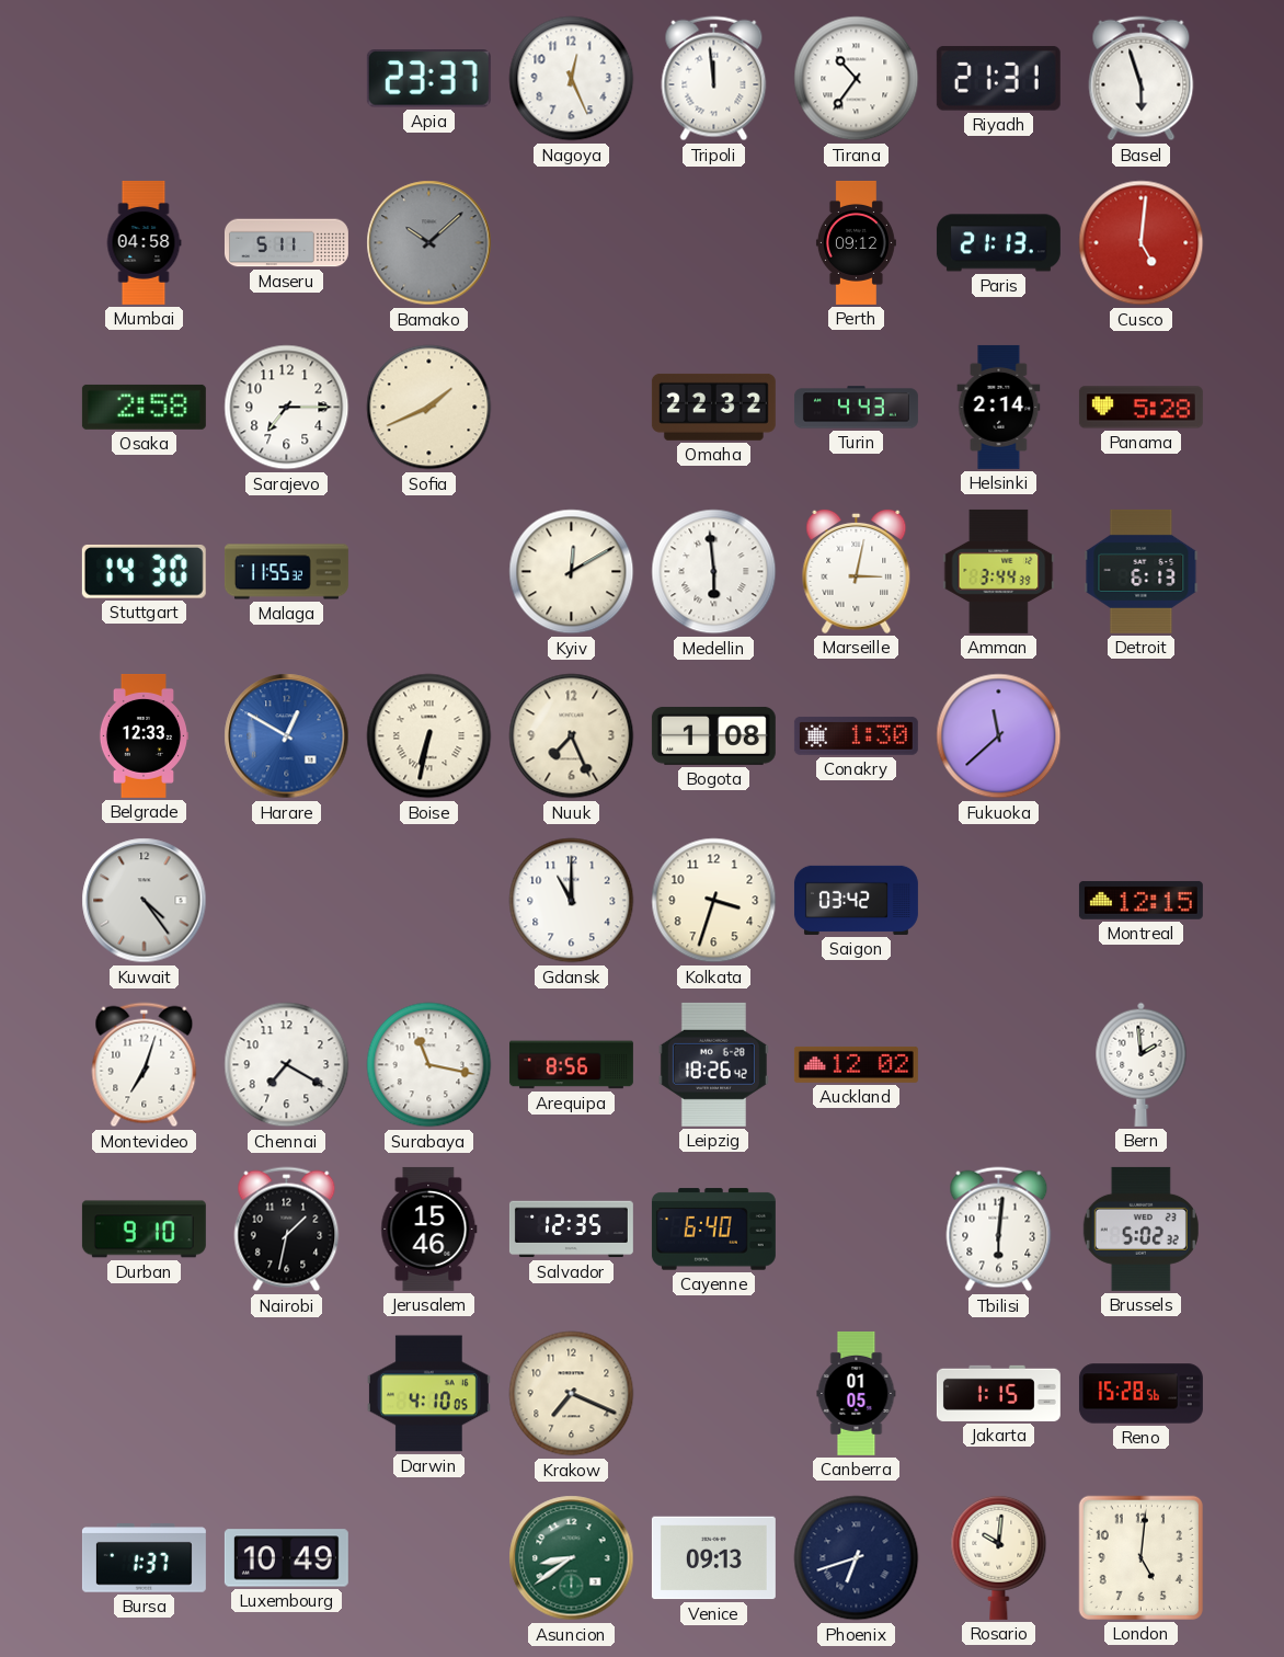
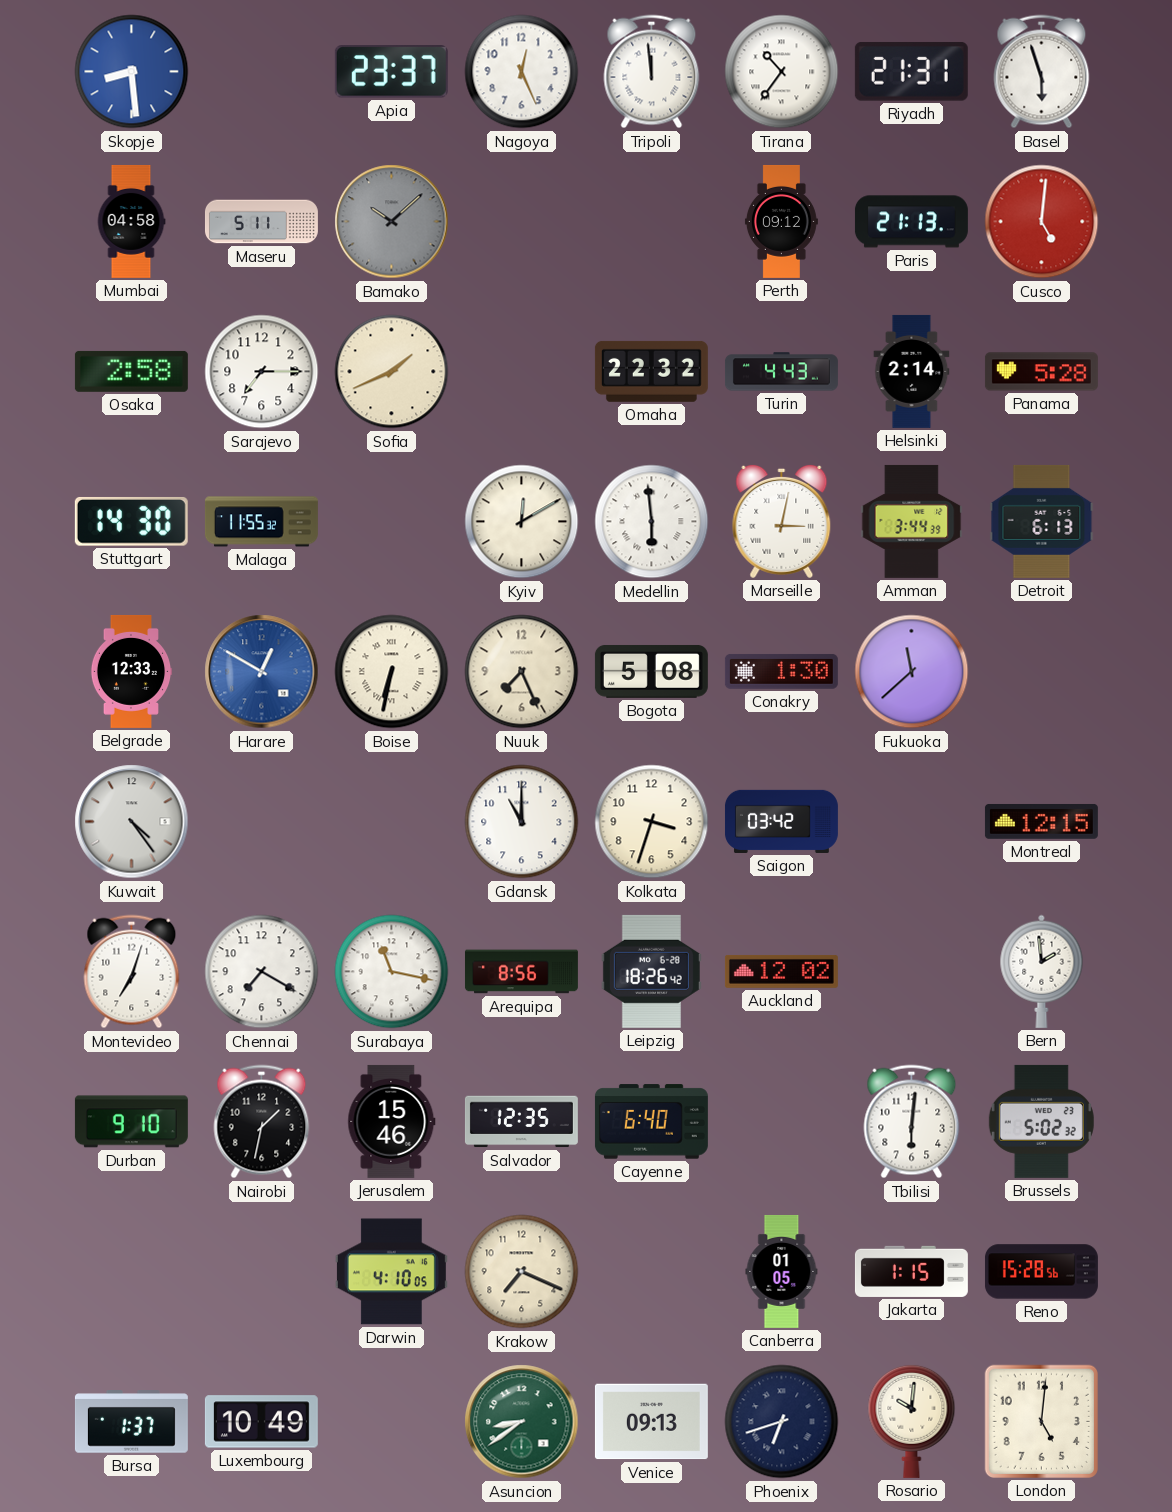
Skopje: none -> 8:29 (132, 72)
Bogota: 1:08 -> 5:08 (651, 671)
